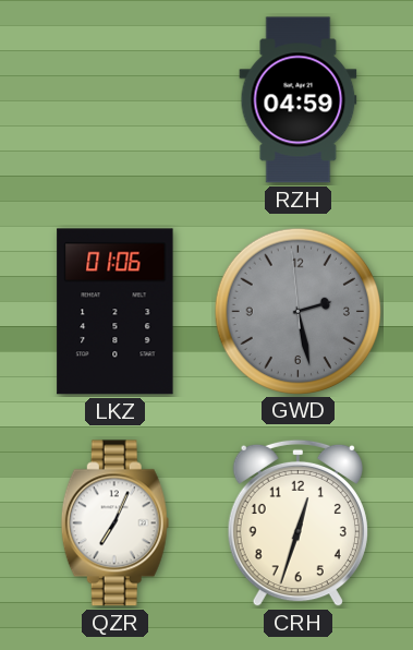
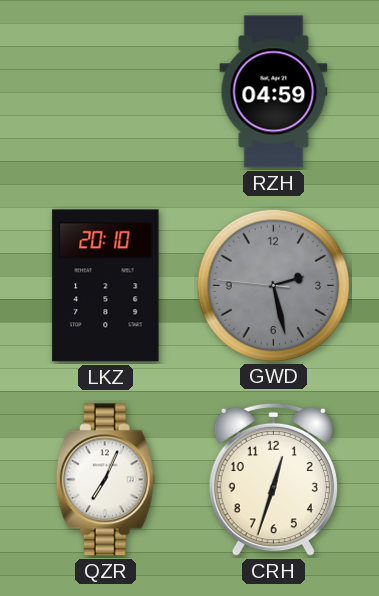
LKZ: 01:06 -> 20:10 (106, 286)
GWD: 2:27:59 -> 2:27:46 (273, 285)
